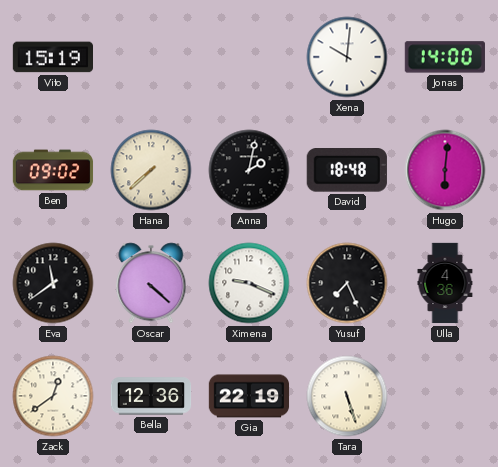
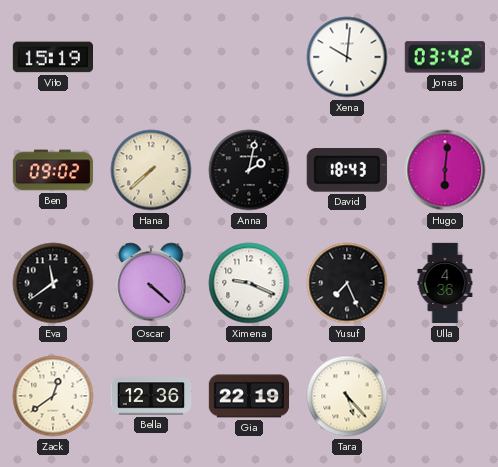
Jonas: 14:00 -> 03:42 (445, 57)
David: 18:48 -> 18:43 (347, 171)
Tara: 5:27 -> 5:23 (347, 396)
